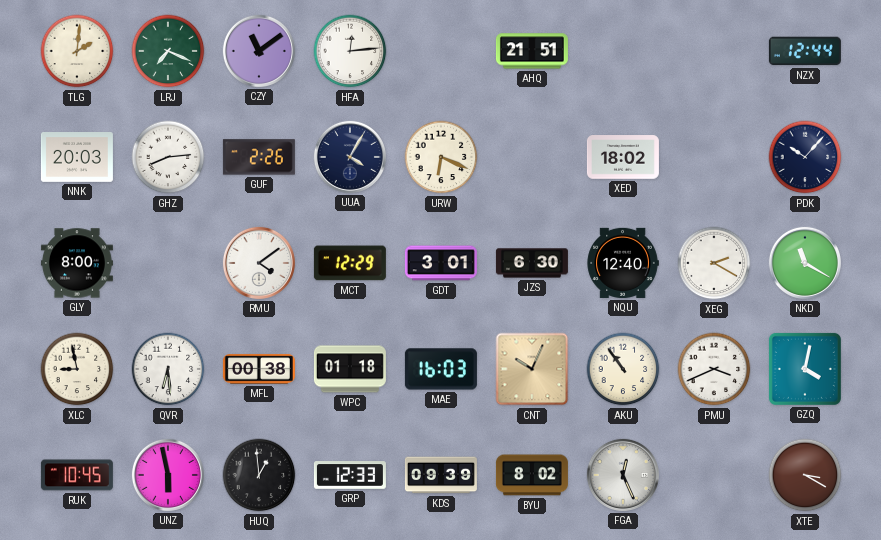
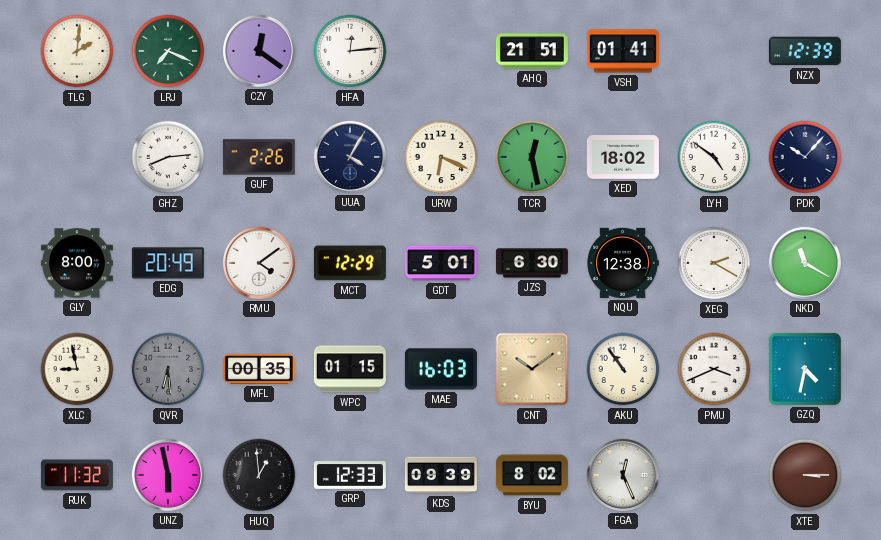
CZY: 11:09 -> 12:21 (259, 51)
VSH: none -> 01:41 (623, 51)
NZX: 12:44 -> 12:39 (805, 51)
NNK: 20:03 -> none (77, 158)
TCR: none -> 12:28 (532, 157)
LYH: none -> 4:51 (714, 157)
EDG: none -> 20:49 (168, 263)
GDT: 3:01 -> 5:01 (441, 263)
NQU: 12:40 -> 12:38 (623, 263)
QVR dial: white -> grey (168, 369)
MFL: 00:38 -> 00:35 (259, 369)
WPC: 01:18 -> 01:15 (350, 369)
CNT: 10:04 -> 10:09 (532, 369)
GZQ: 4:02 -> 4:32 (805, 369)
RUK: 10:45 -> 11:32 (77, 475)
XTE: 3:20 -> 3:15 (805, 475)
